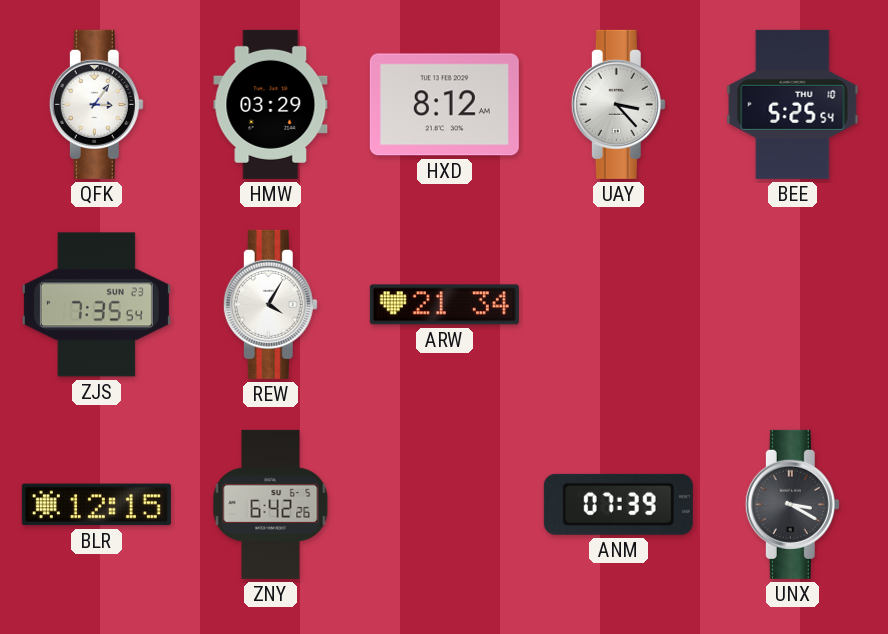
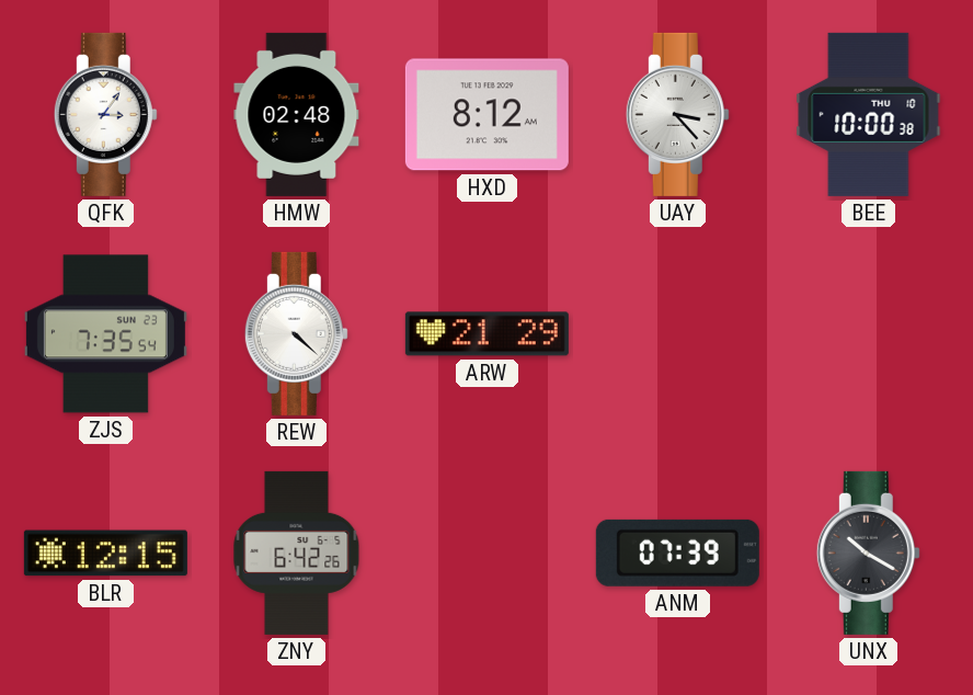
HMW: 03:29 -> 02:48 (297, 114)
BEE: 5:25 -> 10:00 (869, 114)
REW: 4:05 -> 4:22 (296, 333)
ARW: 21:34 -> 21:29 (486, 334)
UNX: 3:20 -> 10:20 (868, 552)
